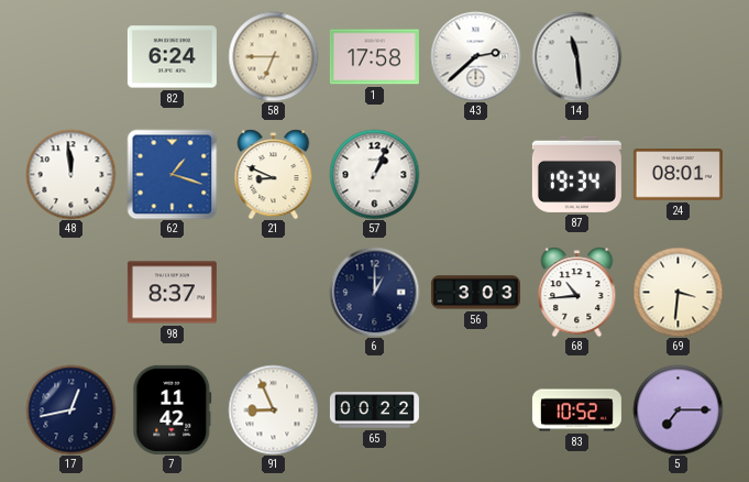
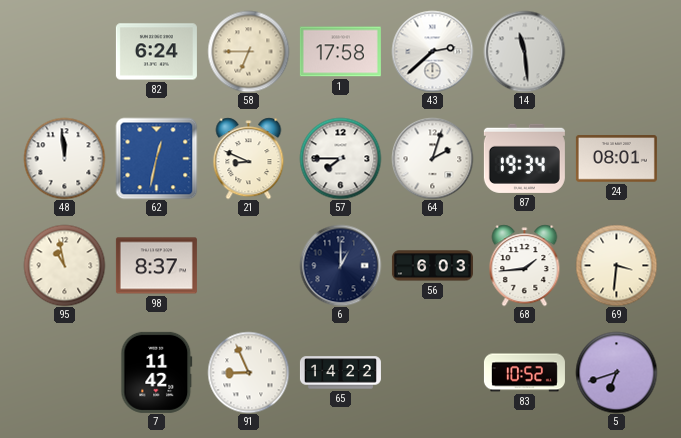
62: 1:18 -> 12:32 (156, 158)
57: 1:04 -> 7:45 (340, 158)
64: none -> 2:03 (432, 158)
95: none -> 10:58 (64, 265)
56: 3:03 -> 6:03 (432, 266)
68: 10:44 -> 1:44 (525, 265)
17: 12:43 -> none (70, 409)
65: 00:22 -> 14:22 (340, 373)
5: 7:15 -> 6:42 (616, 372)
